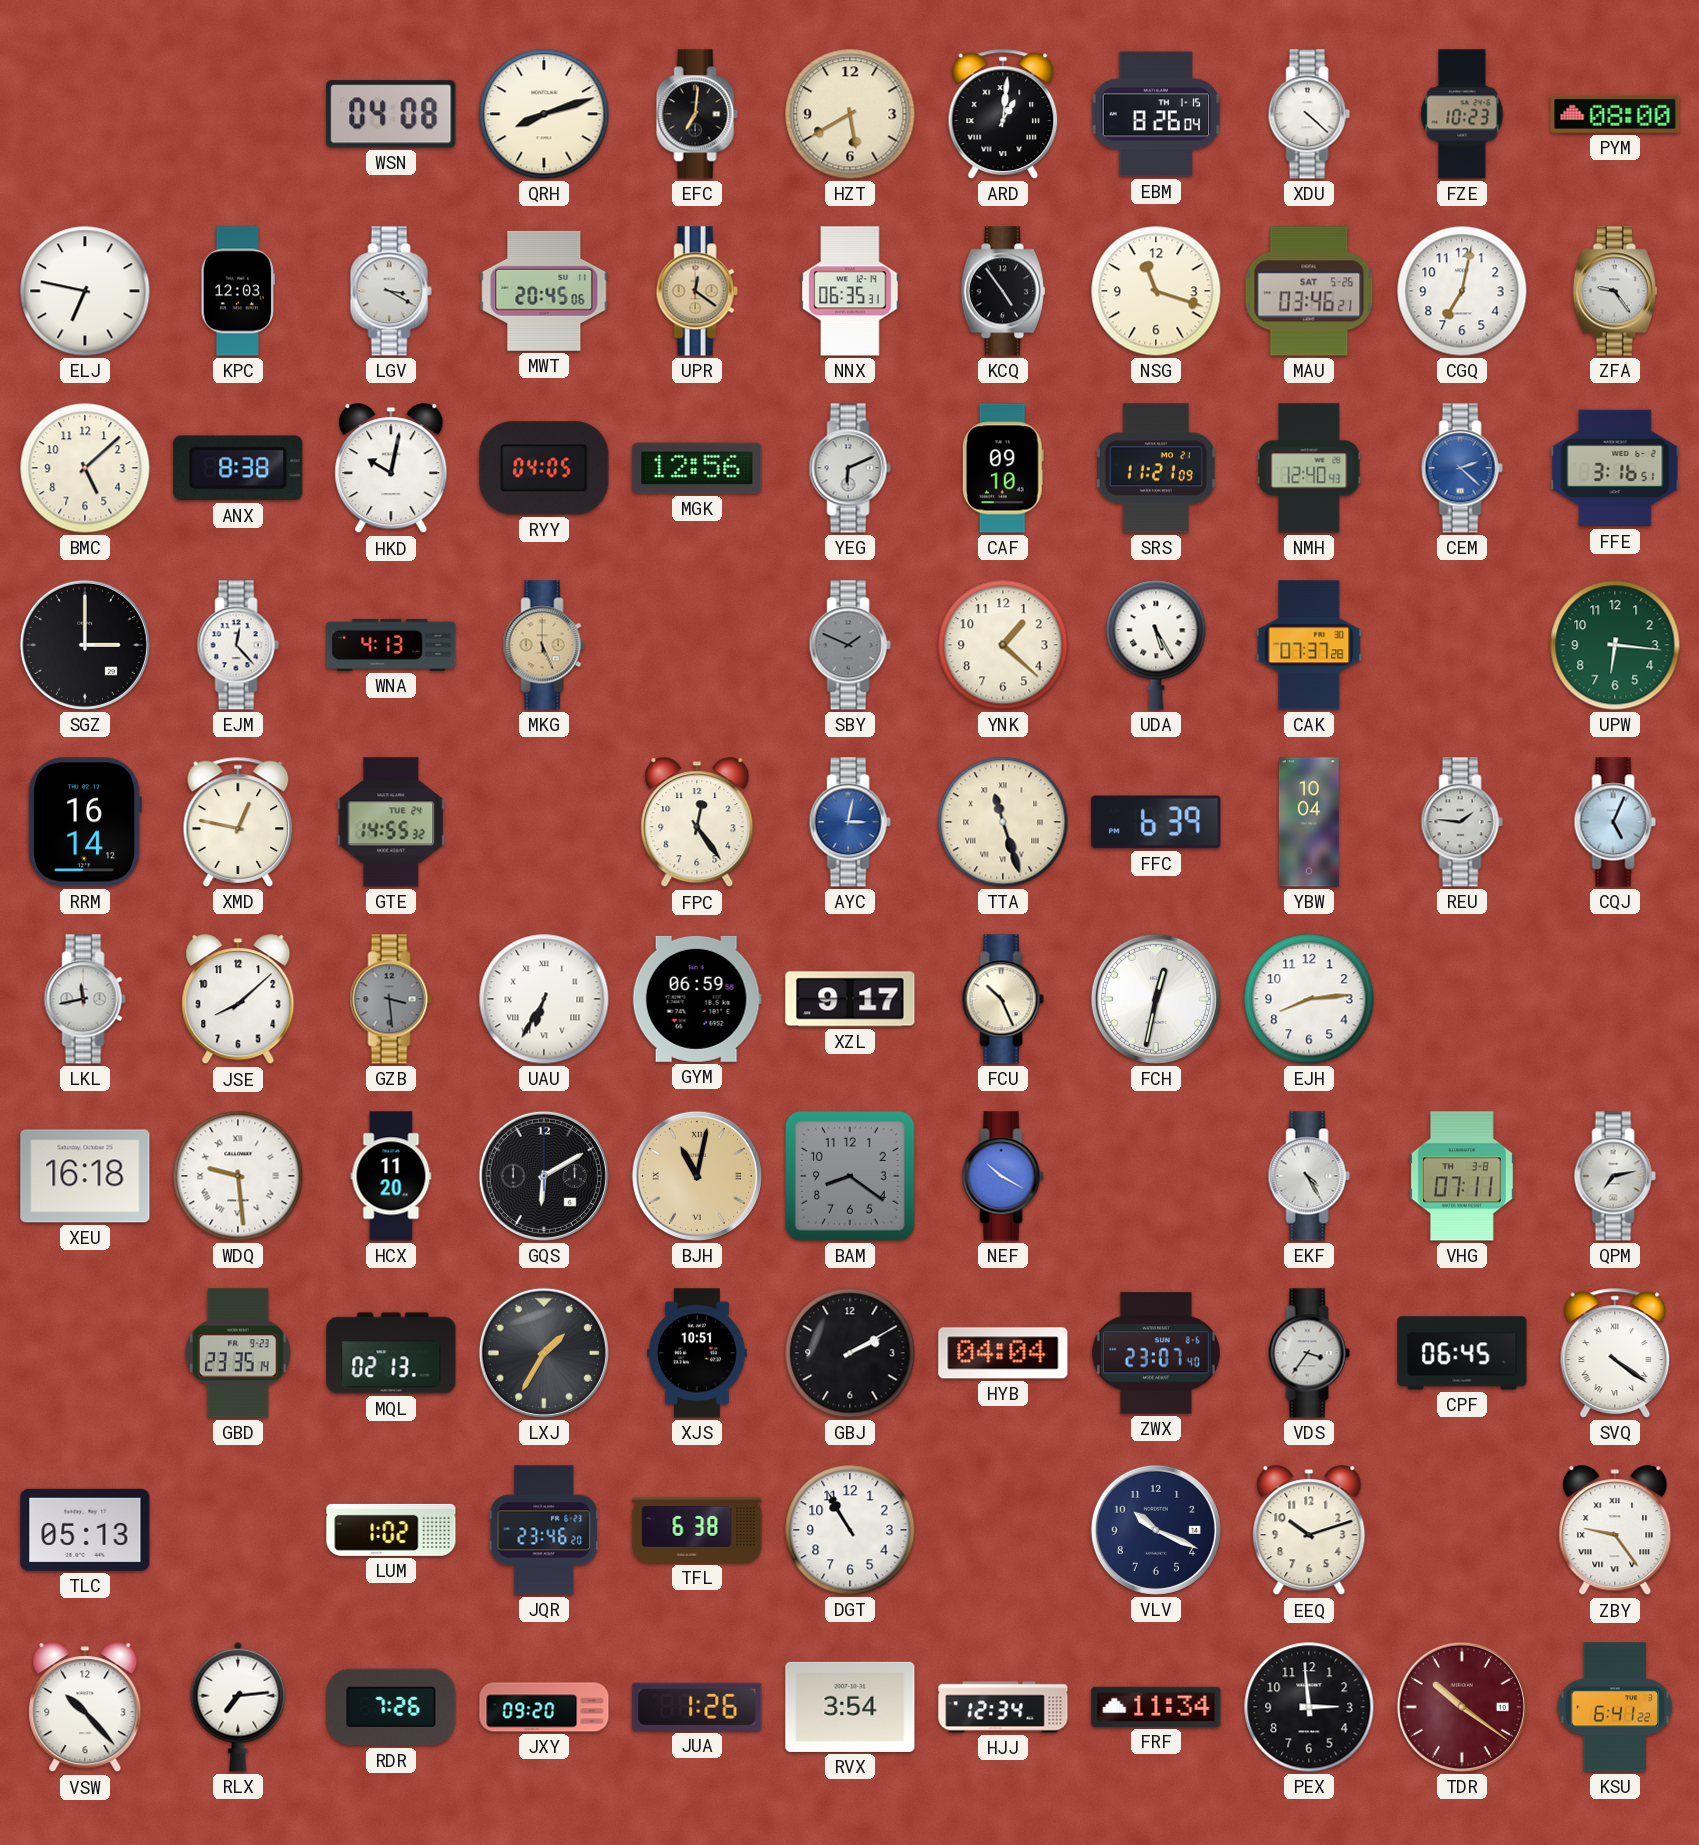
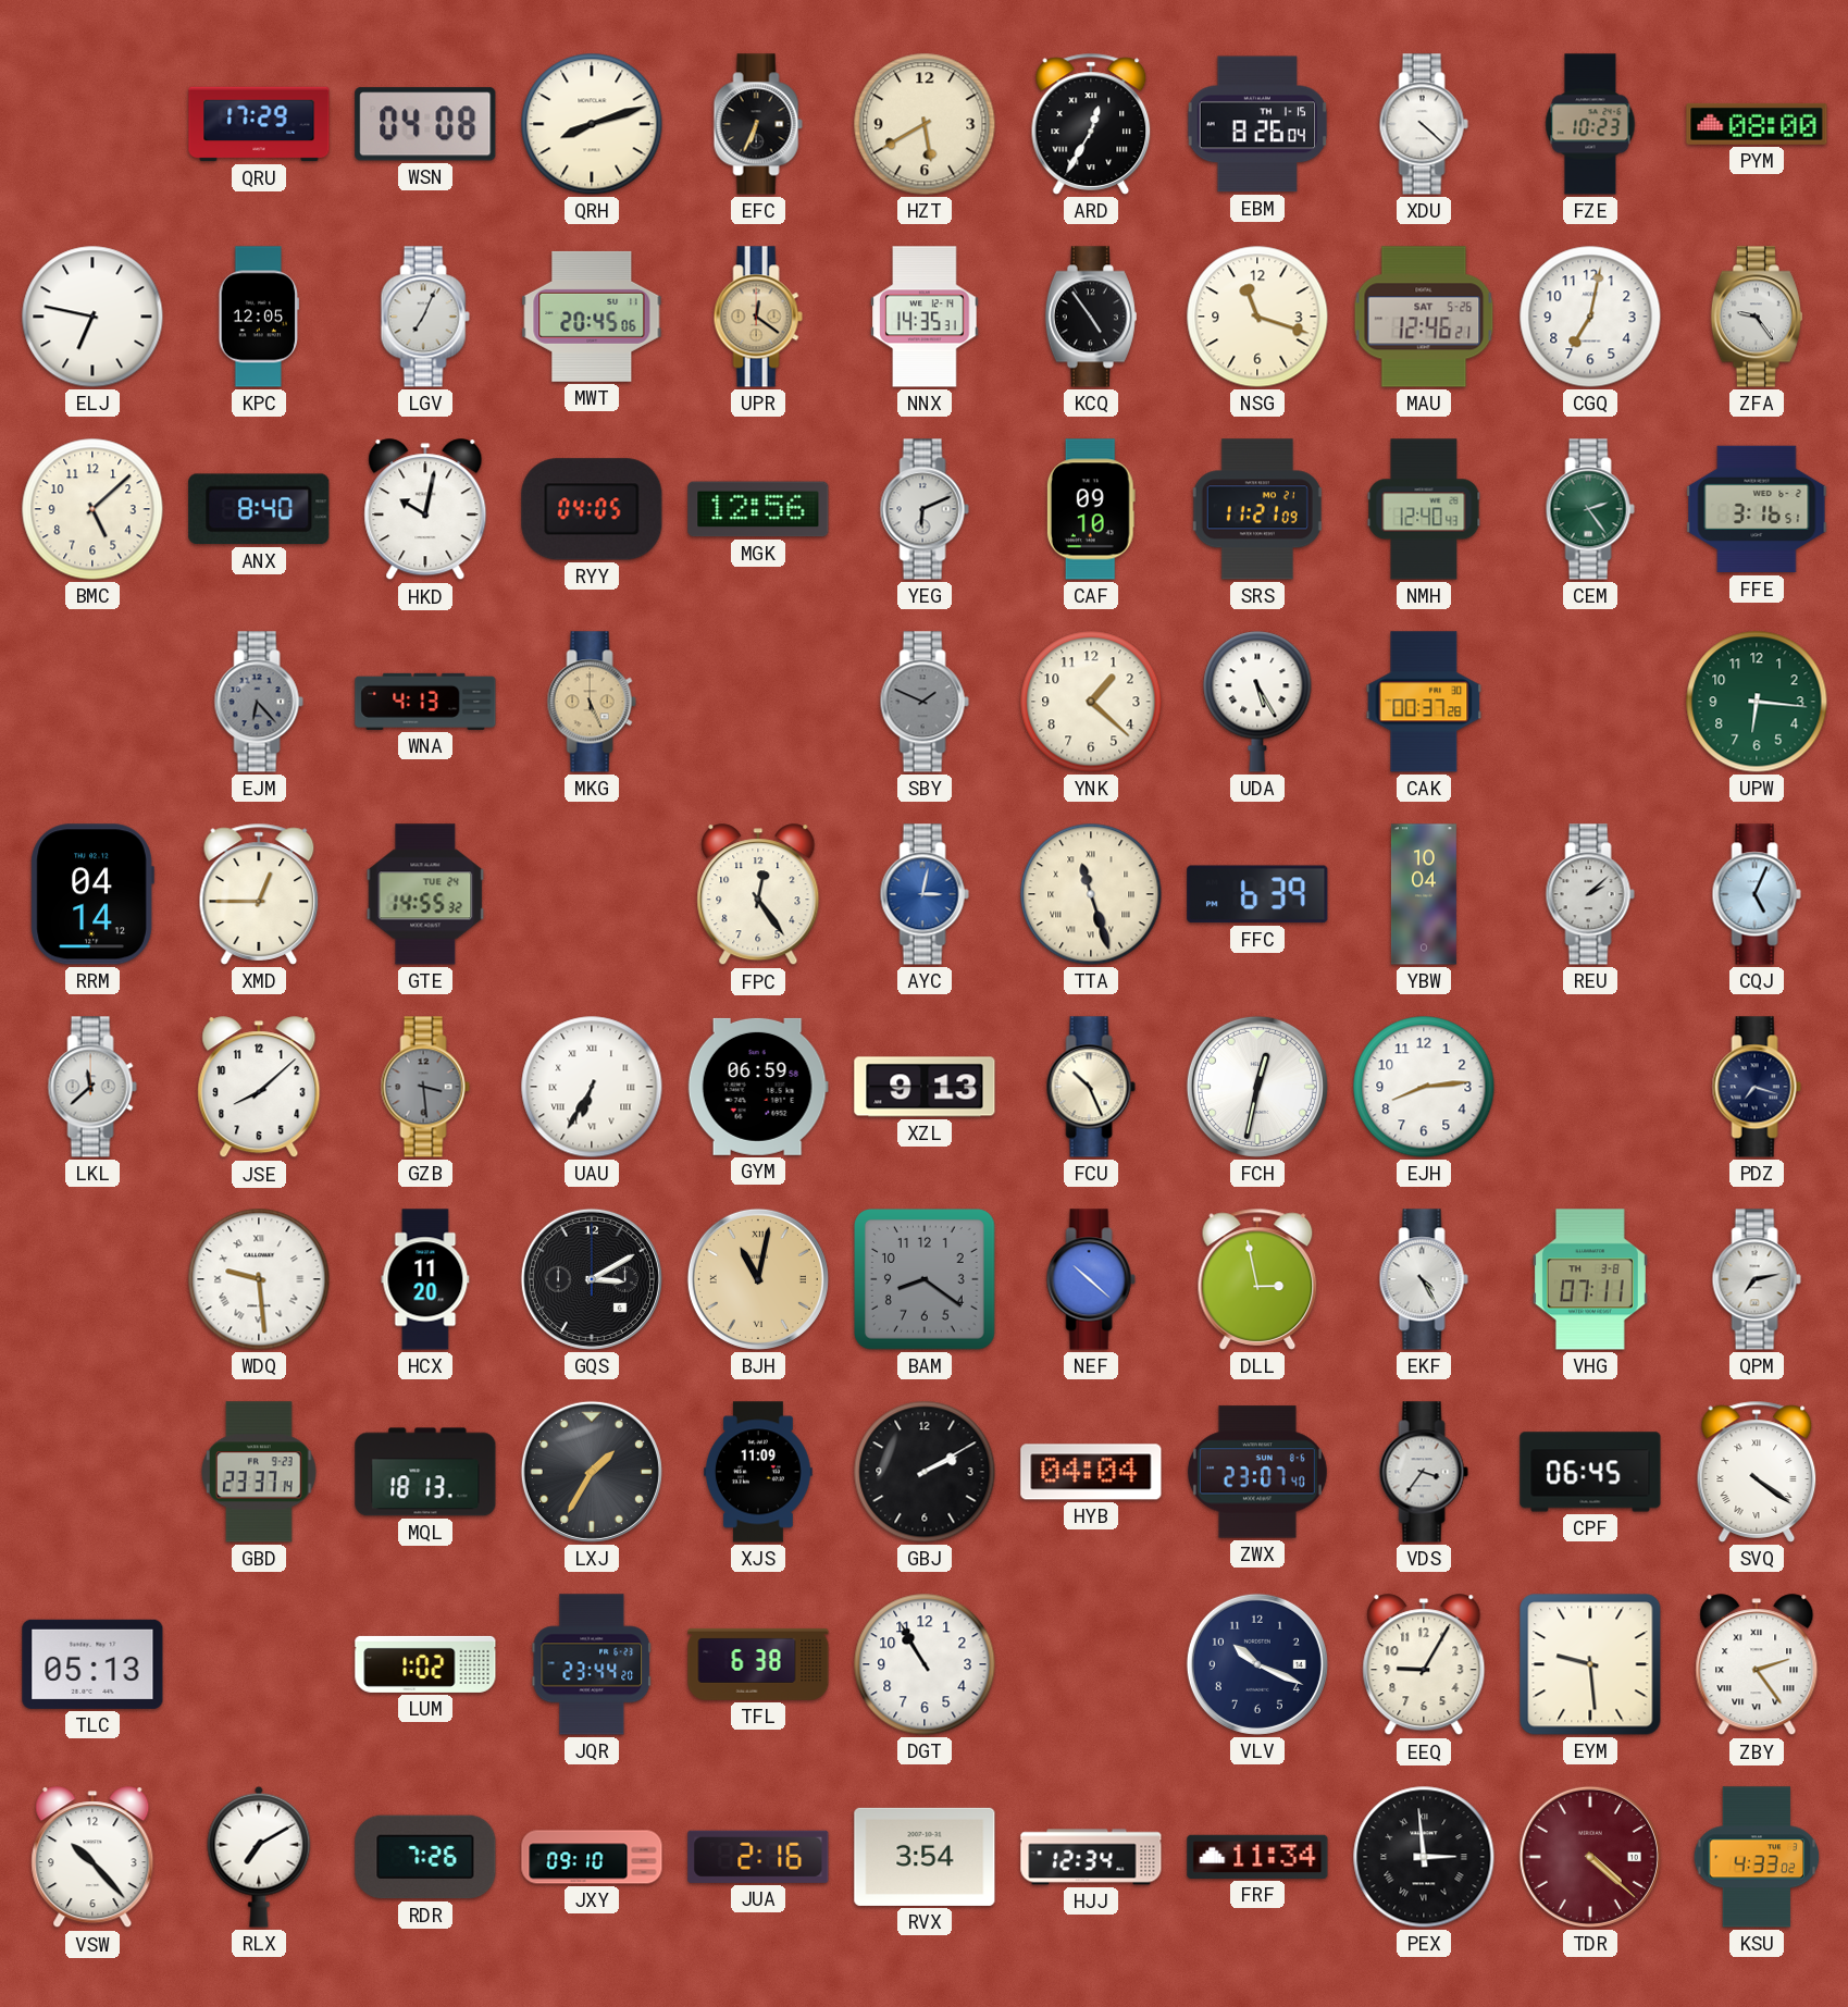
QRU: none -> 17:29 (259, 124)
EFC: 7:01 -> 6:34 (758, 124)
ARD: 1:01 -> 12:35 (1091, 124)
KPC: 12:03 -> 12:05 (258, 317)
LGV: 3:20 -> 7:04 (425, 317)
NNX: 06:35 -> 14:35 (925, 317)
MAU: 03:46 -> 12:46 (1424, 317)
ANX: 8:38 -> 8:40 (259, 509)
CEM: 2:22 -> 2:24 (1590, 509)
CEM dial: blue -> green (1590, 509)
SGZ: 3:00 -> none (85, 645)
EJM: 12:23 -> 6:23 (259, 702)
EJM dial: white -> grey (259, 702)
CAK: 07:37 -> 00:37 (1424, 702)
RRM: 16:14 -> 04:14 (92, 894)
XMD: 12:47 -> 12:45 (259, 894)
REU: 1:46 -> 2:08 (1590, 894)
LKL: 11:43 -> 11:38 (92, 1087)
XZL: 9:17 -> 9:13 (925, 1087)
PDZ: none -> 7:18 (1757, 1087)
XEU: 16:18 -> none (85, 1176)
GQS: 6:10 -> 3:10 (592, 1279)
NEF: 10:20 -> 10:22 (1091, 1279)
DLL: none -> 2:58 (1257, 1279)
GBD: 23:35 -> 23:37 (260, 1472)
MQL: 02:13 -> 18:13 (425, 1472)
XJS: 10:51 -> 11:09 (758, 1472)
JQR: 23:46 -> 23:44 (591, 1664)
EEQ: 10:12 -> 9:05 (1424, 1665)
EYM: none -> 9:29 (1590, 1664)
ZBY: 9:24 -> 2:24 (1757, 1665)
RLX: 7:14 -> 7:10 (259, 1857)
JXY: 09:20 -> 09:10 (592, 1857)
JUA: 1:26 -> 2:16 (758, 1857)
PEX numerals: Arabic -> Roman (1424, 1857)
TDR: 10:21 -> 4:22 (1590, 1857)
KSU: 6:41 -> 4:33 (1757, 1857)
